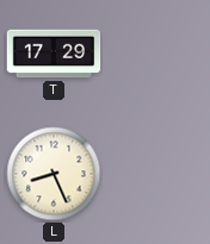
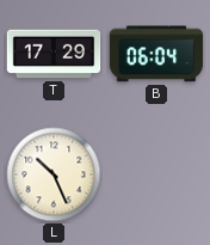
B: none -> 06:04 (156, 54)
L: 8:26 -> 10:26 (54, 174)
